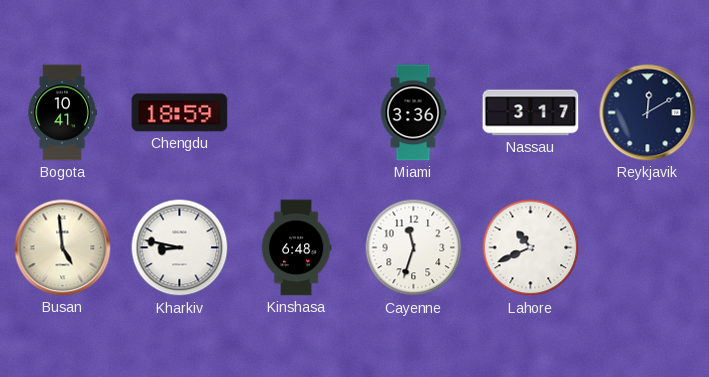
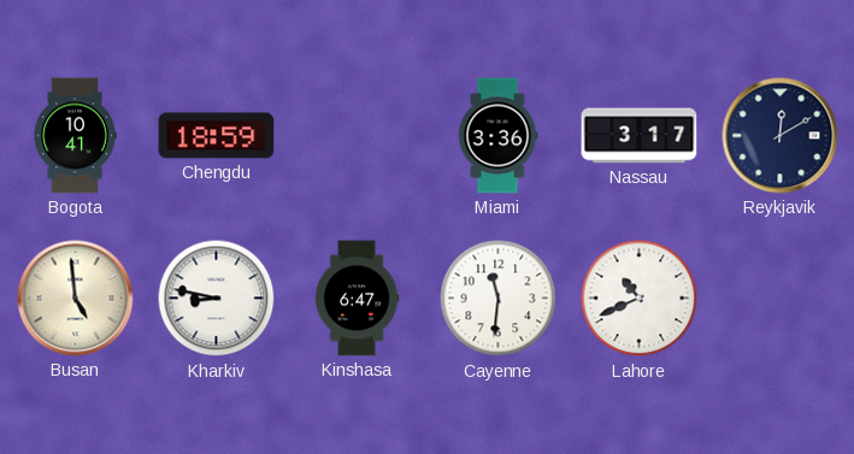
Kinshasa: 6:48 -> 6:47 (357, 299)
Cayenne: 11:33 -> 11:31 (499, 299)
